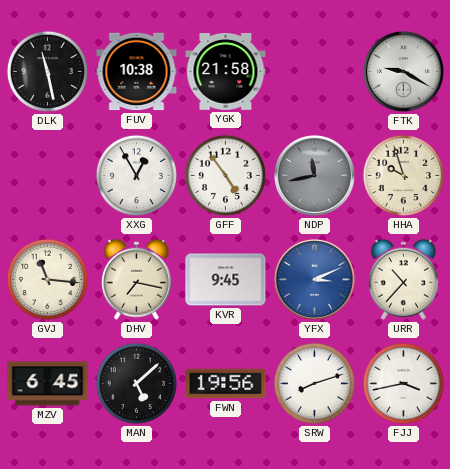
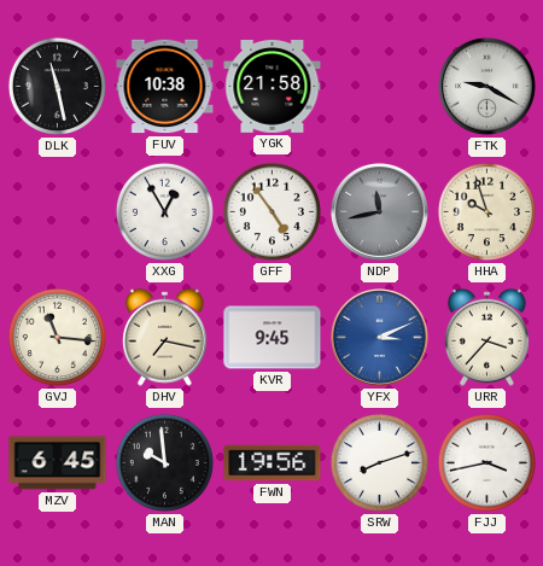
URR: 10:37 -> 3:37 (486, 337)
MAN: 5:08 -> 9:59 (164, 462)
